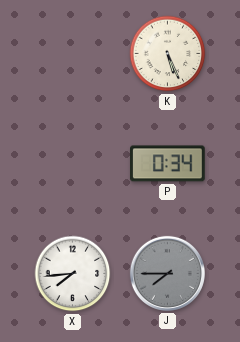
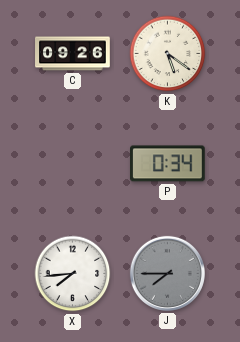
C: none -> 09:26 (73, 54)
K: 5:26 -> 5:21 (168, 54)
